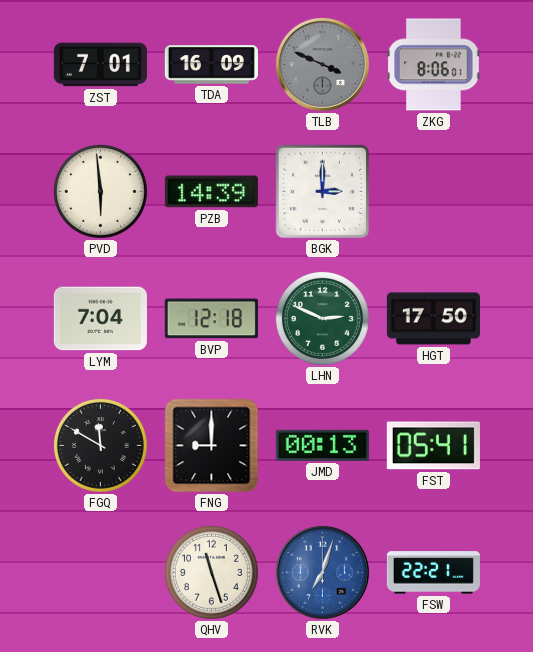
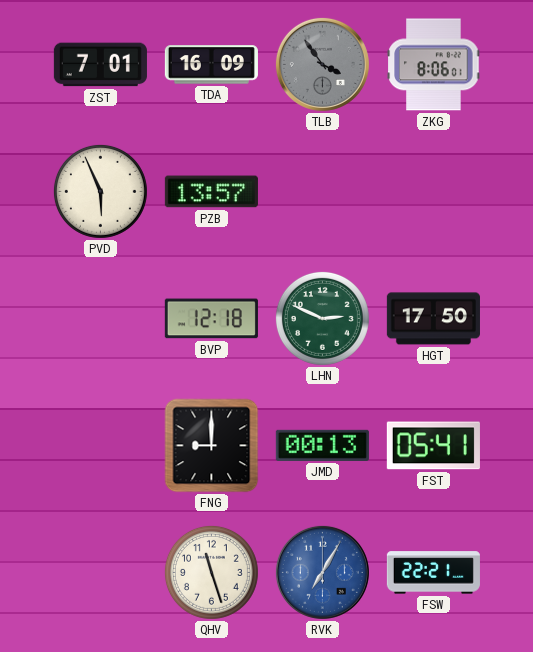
TLB: 3:49 -> 3:54 (322, 64)
PVD: 5:59 -> 5:56 (100, 191)
PZB: 14:39 -> 13:57 (211, 192)
BGK: 3:00 -> none (323, 192)
LYM: 7:04 -> none (100, 319)
FGQ: 11:50 -> none (100, 445)
RVK: 7:03 -> 7:05 (322, 572)
